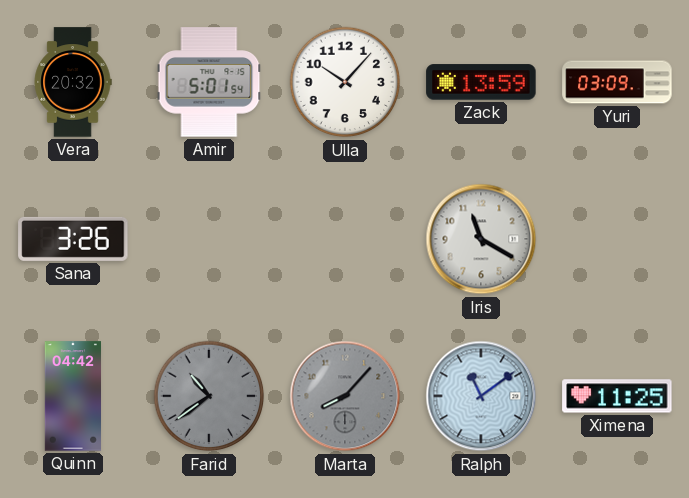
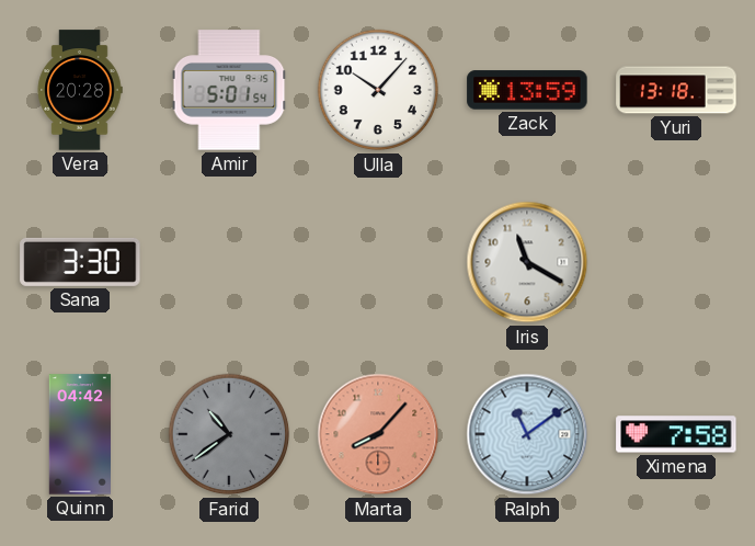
Vera: 20:32 -> 20:28 (80, 90)
Yuri: 03:09 -> 13:18 (676, 90)
Sana: 3:26 -> 3:30 (80, 262)
Marta dial: grey -> salmon (378, 434)
Ximena: 11:25 -> 7:58 (676, 434)
